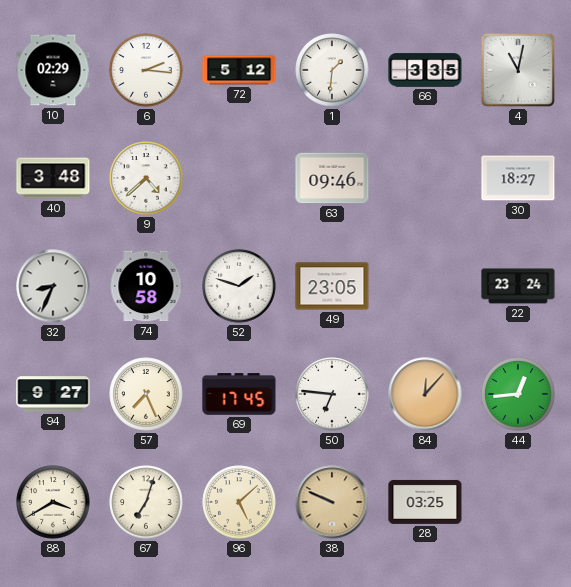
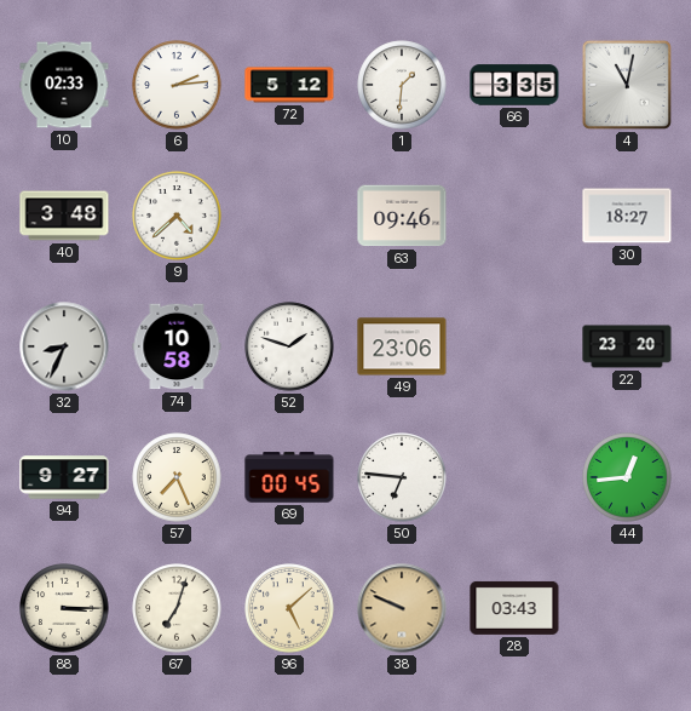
10: 02:29 -> 02:33 (64, 85)
6: 2:16 -> 2:14 (177, 85)
49: 23:05 -> 23:06 (402, 346)
22: 23:24 -> 23:20 (627, 346)
69: 17:45 -> 00:45 (289, 477)
84: 12:07 -> none (425, 394)
88: 3:40 -> 3:15 (64, 608)
28: 03:25 -> 03:43 (514, 608)
